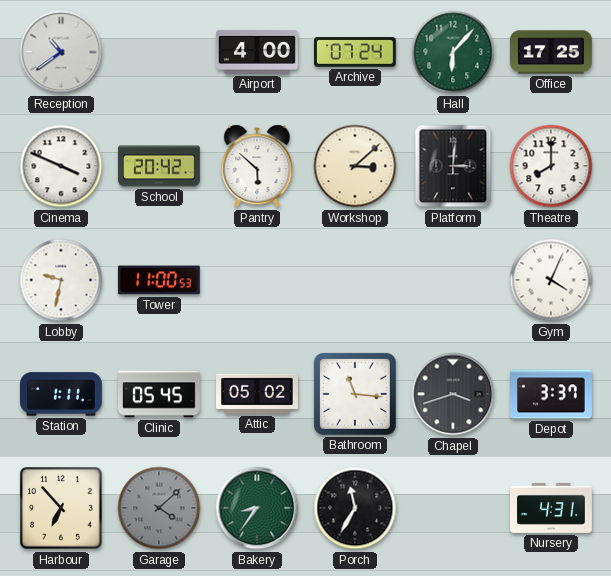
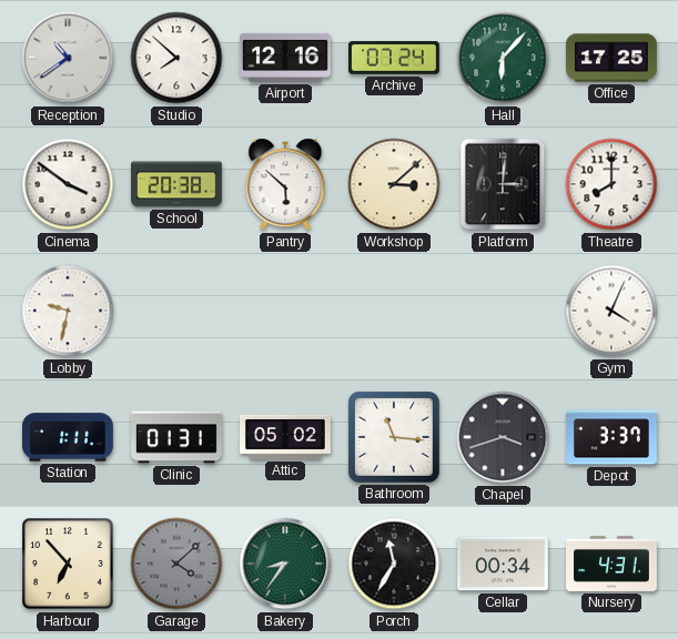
Studio: none -> 7:52 (176, 58)
Airport: 4:00 -> 12:16 (285, 58)
Cinema: 3:49 -> 3:51 (68, 184)
School: 20:42 -> 20:38 (176, 184)
Tower: 11:00 -> none (160, 280)
Clinic: 05:45 -> 01:31 (178, 437)
Cellar: none -> 00:34 (504, 564)
